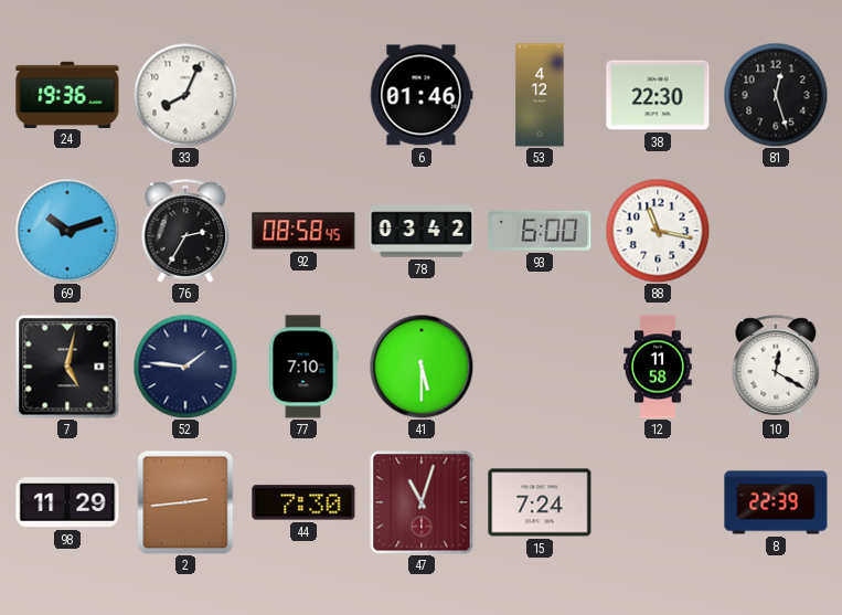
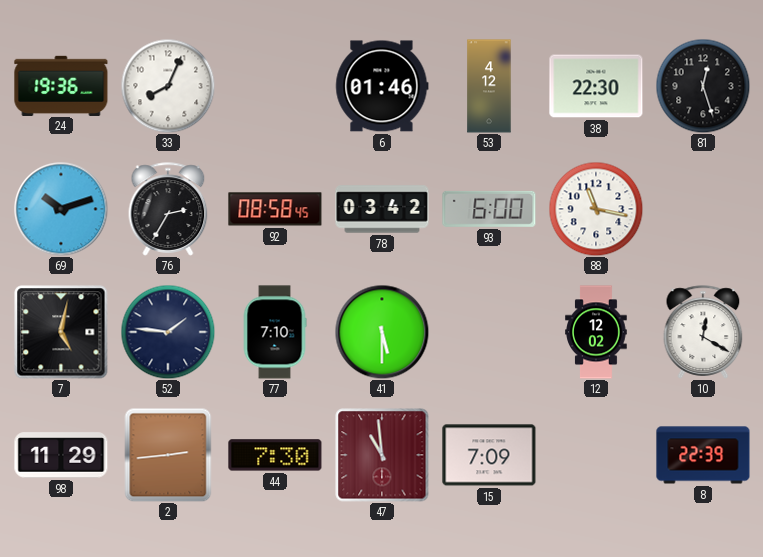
12: 11:58 -> 12:02 (596, 332)
47: 11:03 -> 10:59 (382, 455)
15: 7:24 -> 7:09 (489, 455)
